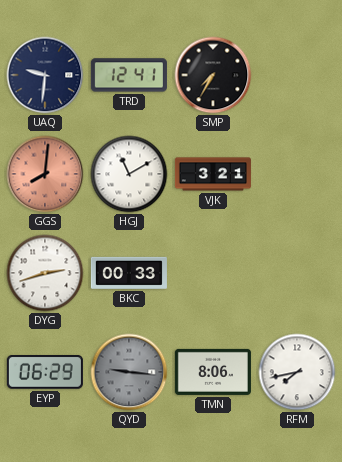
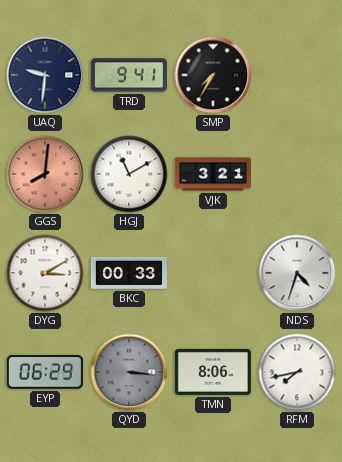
TRD: 12:41 -> 9:41 (129, 75)
DYG: 2:42 -> 3:10 (45, 273)
NDS: none -> 4:33 (297, 273)
QYD: 9:16 -> 3:16 (129, 372)
